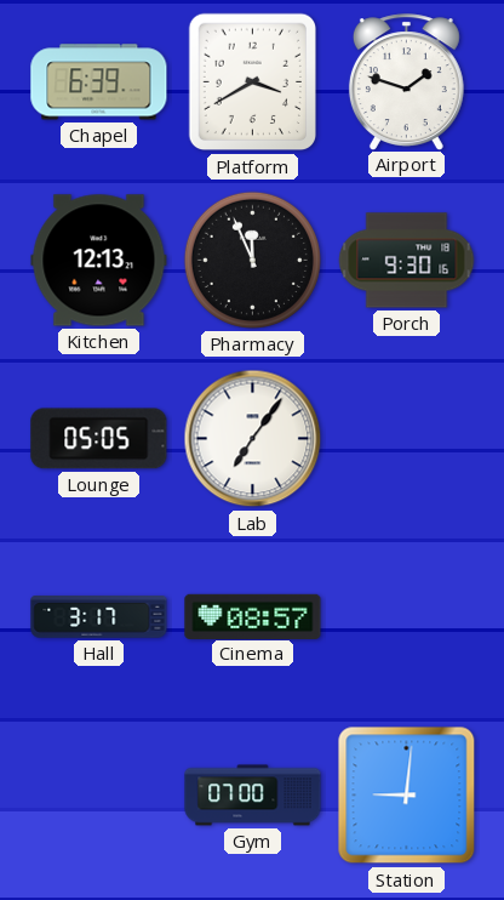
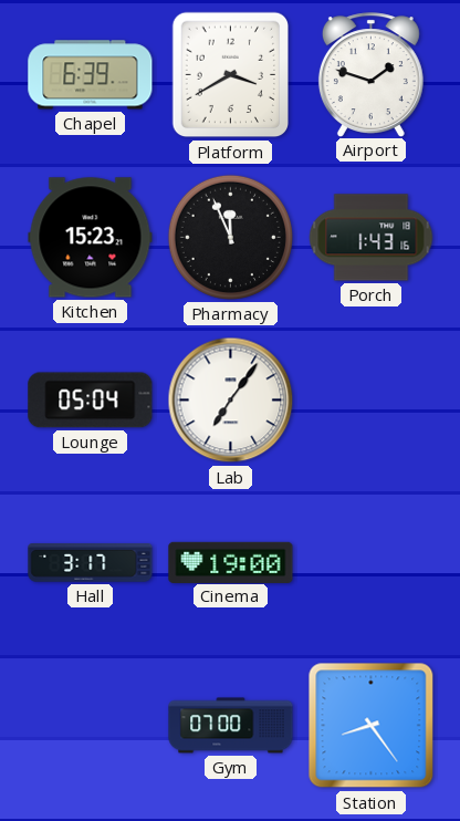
Kitchen: 12:13 -> 15:23 (91, 238)
Porch: 9:30 -> 1:43 (372, 238)
Lounge: 05:05 -> 05:04 (91, 401)
Cinema: 08:57 -> 19:00 (231, 562)
Station: 9:01 -> 8:24 (372, 726)
